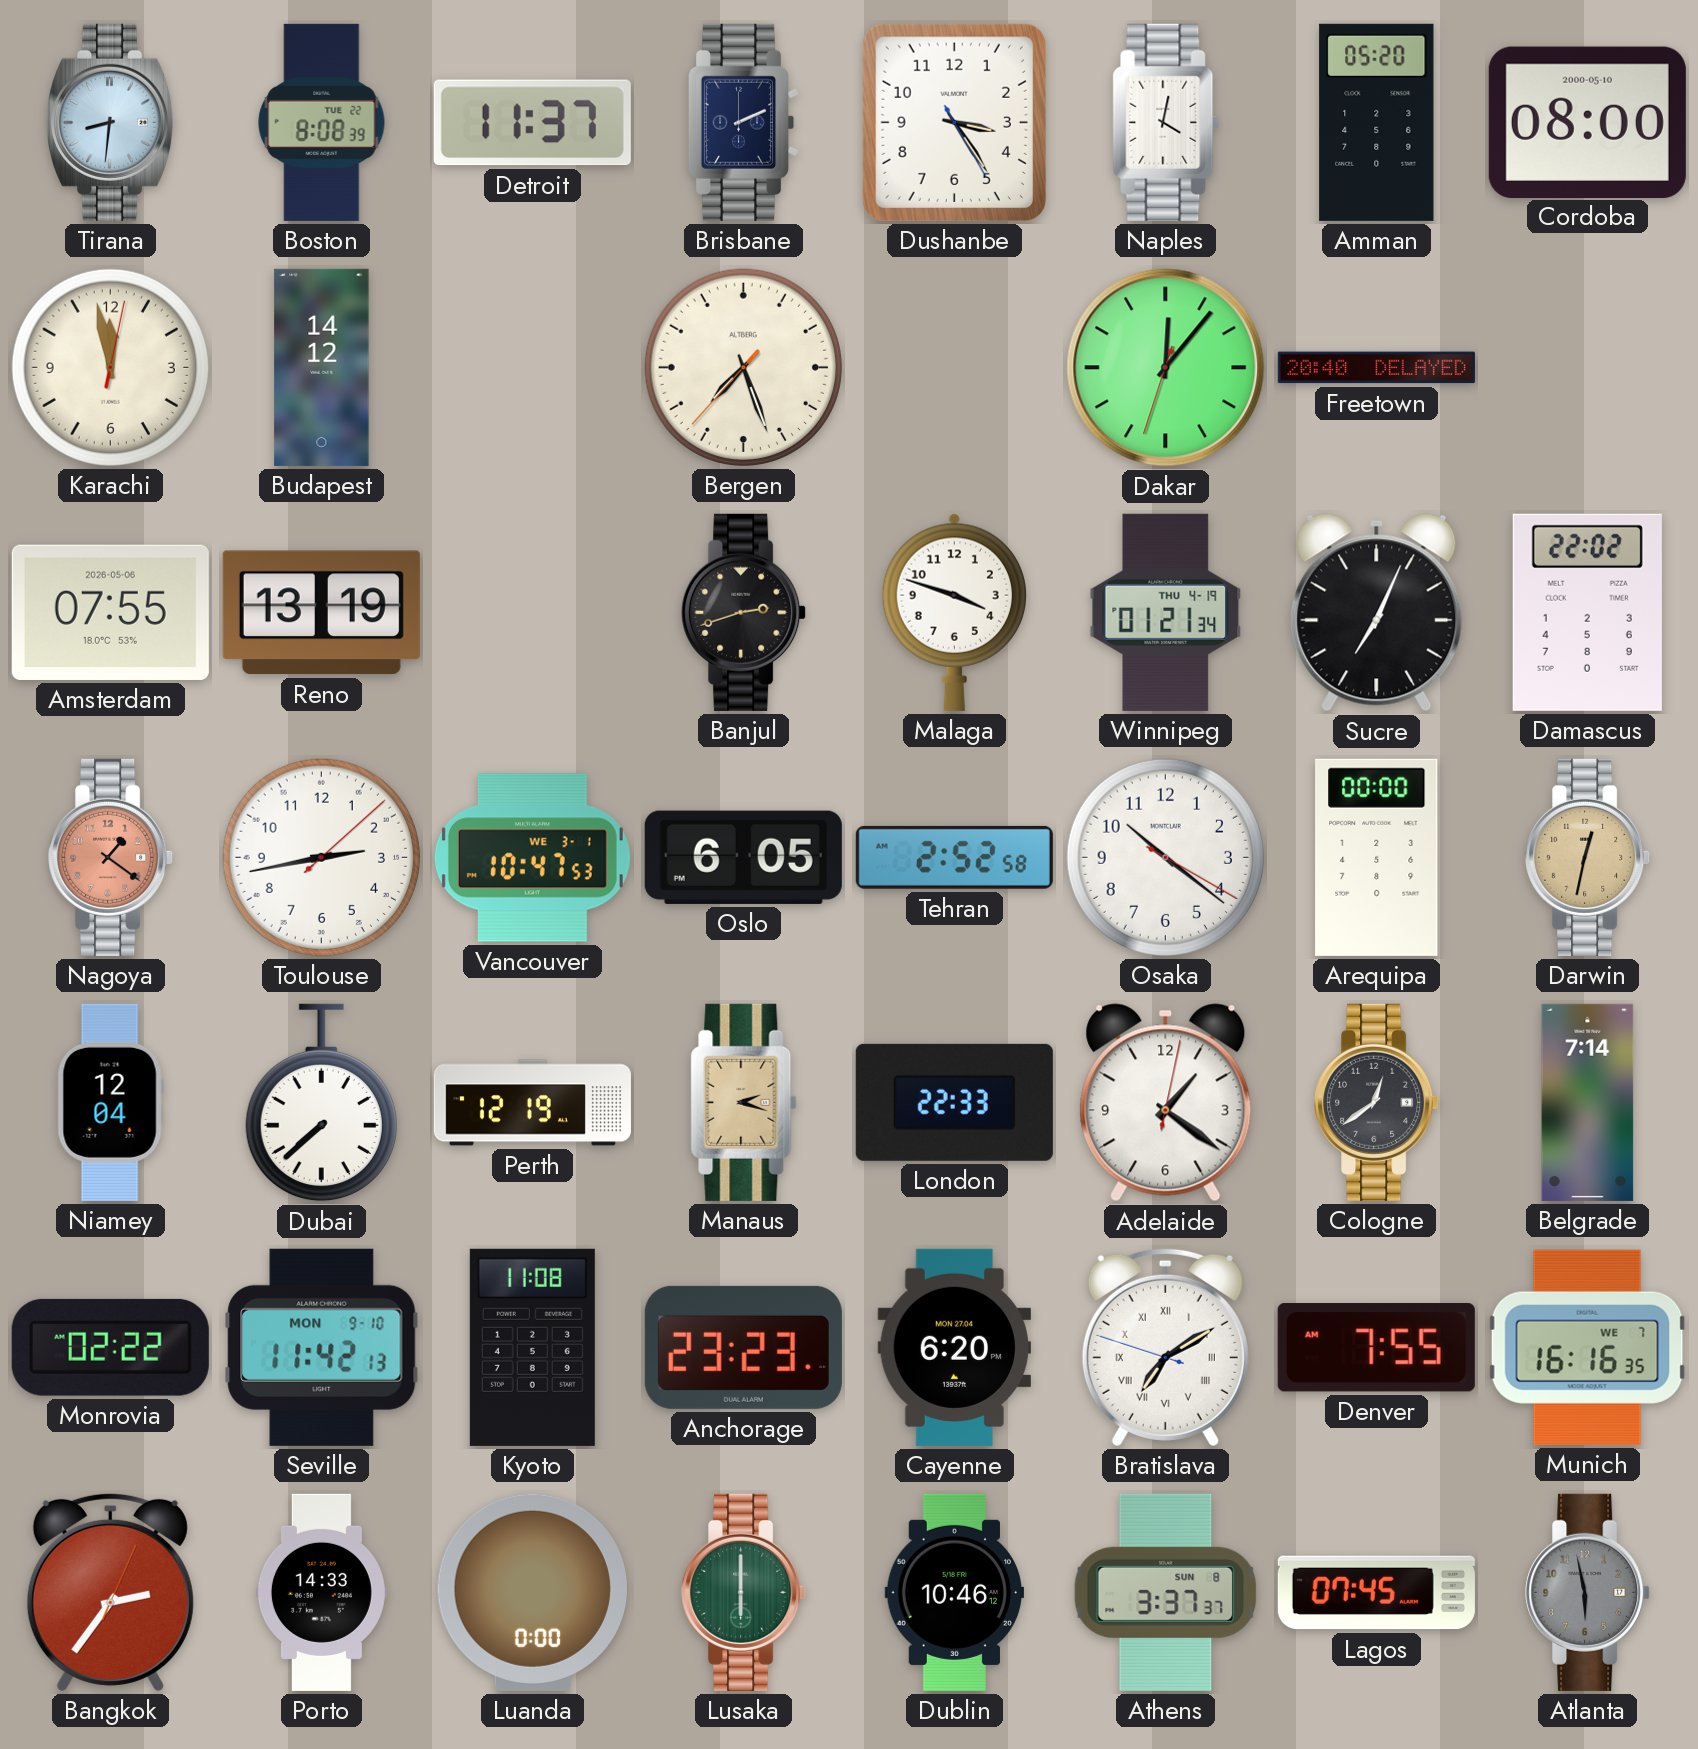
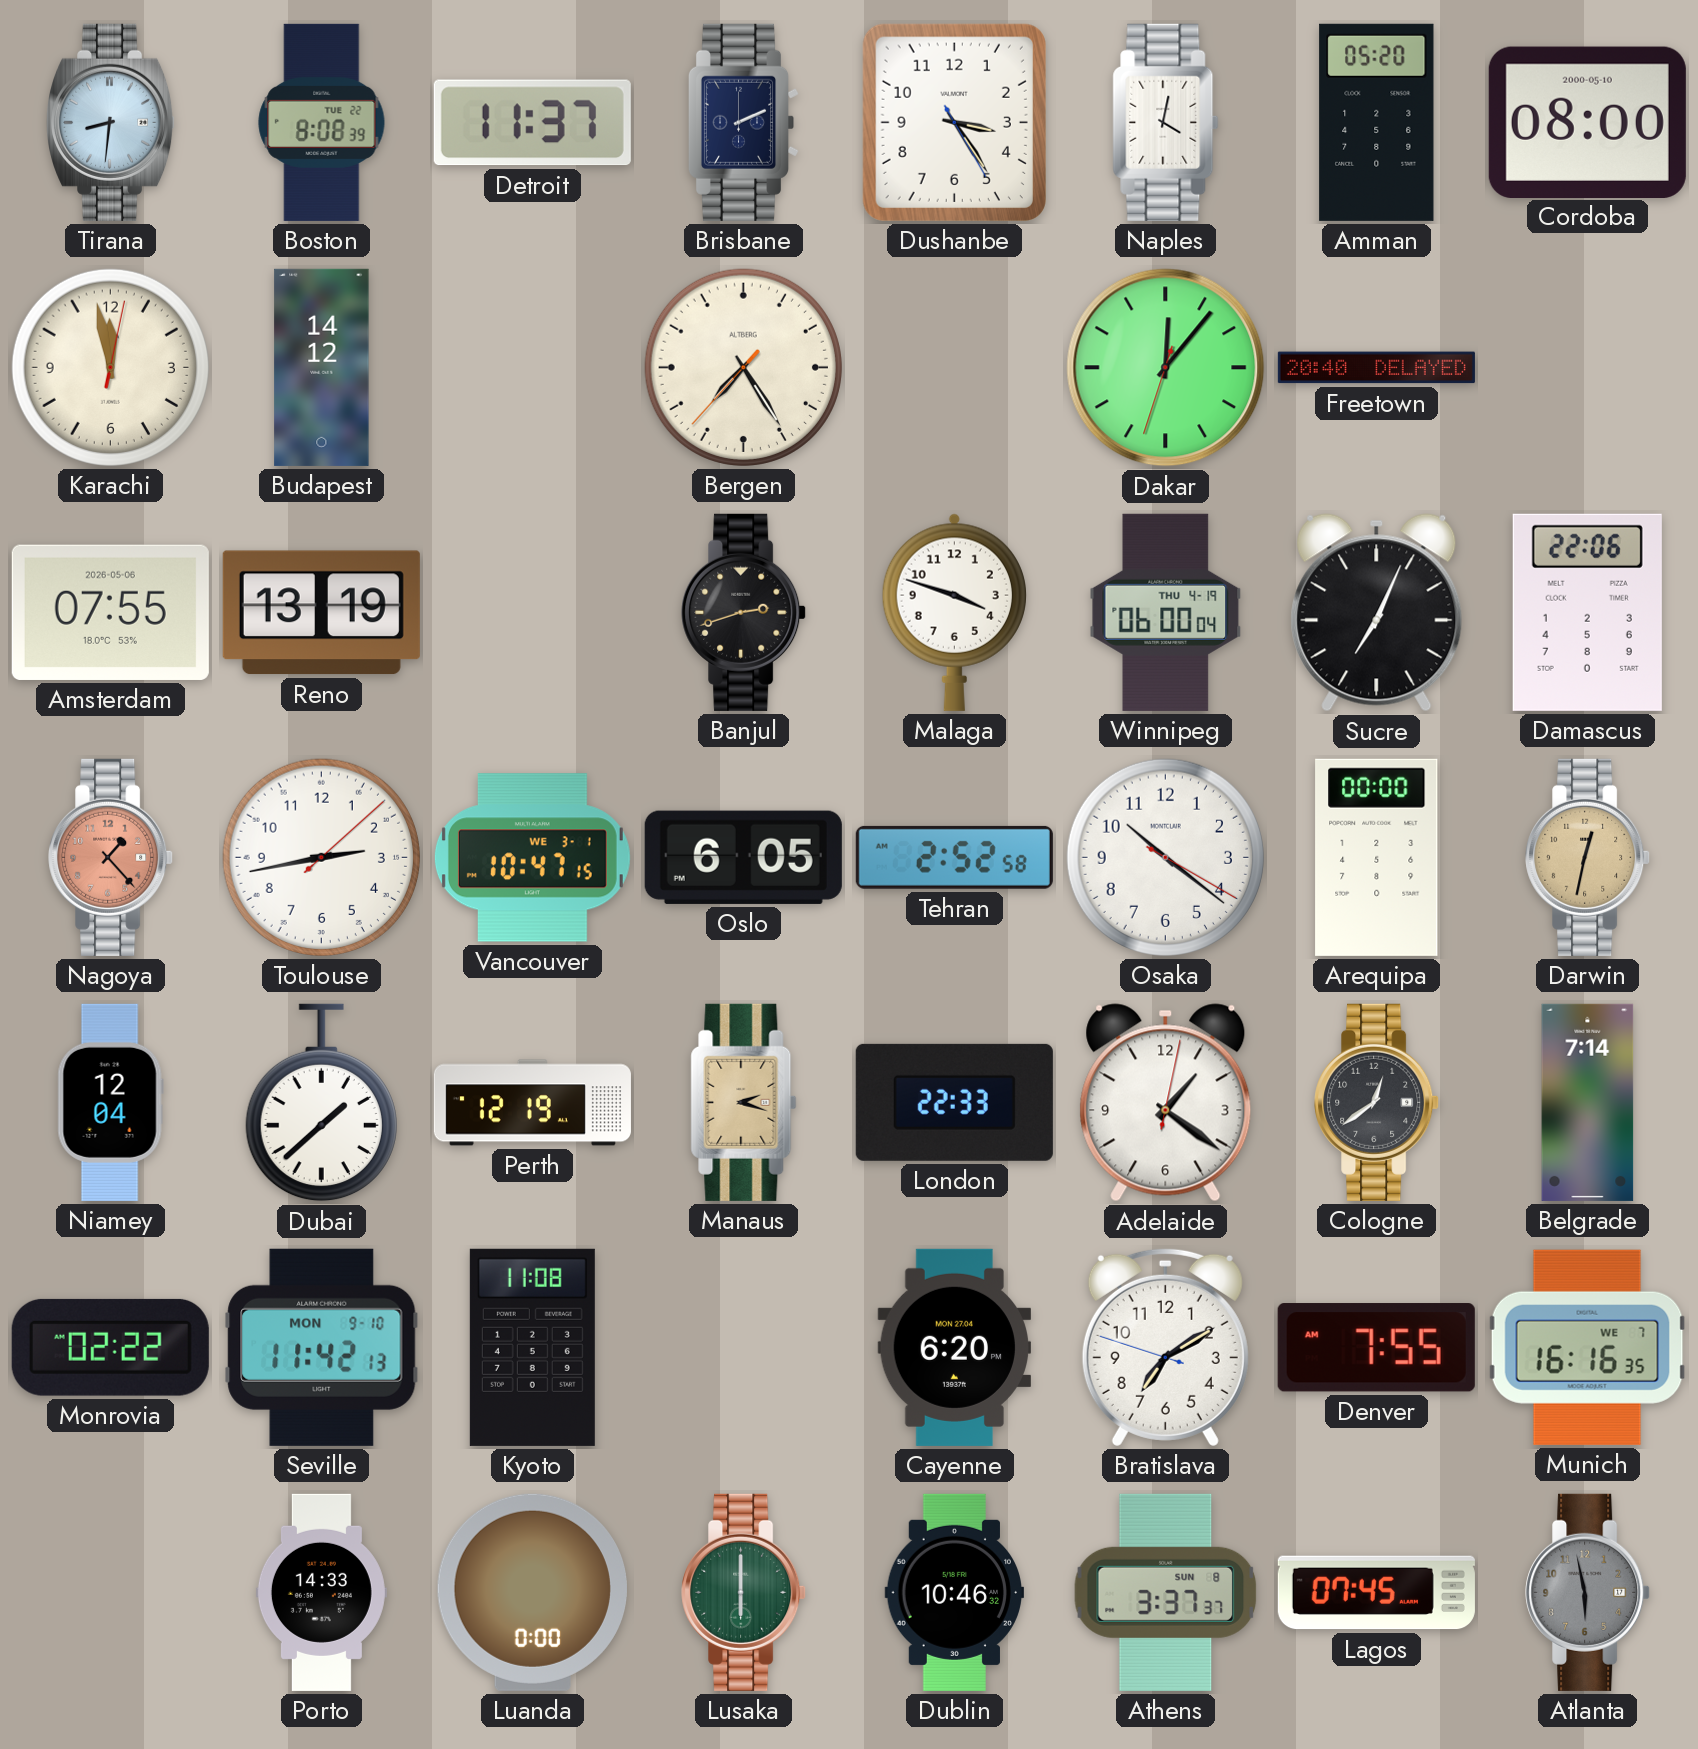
Bergen: 7:26 -> 7:24 (743, 367)
Winnipeg: 01:21 -> 06:00 (1166, 612)
Damascus: 22:02 -> 22:06 (1587, 612)
Nagoya: 1:21 -> 1:23 (111, 857)
Vancouver: 10:47:53 -> 10:47:15 (532, 858)
Dubai: 7:38 -> 1:38 (321, 1103)
Anchorage: 23:23 -> none (743, 1347)
Bratislava numerals: Roman -> Arabic (1165, 1347)
Bangkok: 2:36 -> none (110, 1592)
Dublin: 10:46:12 -> 10:46:32 (954, 1592)
